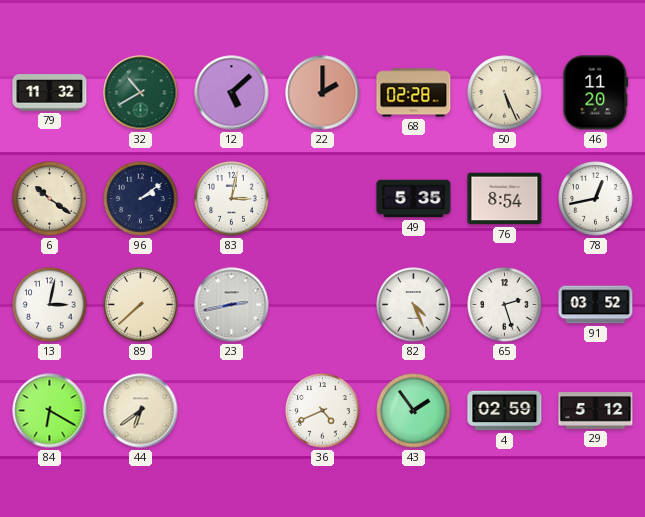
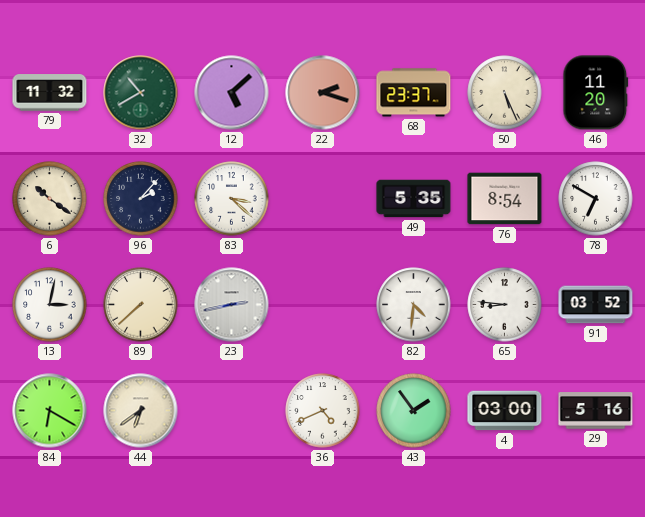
22: 2:00 -> 2:18 (323, 93)
68: 02:28 -> 23:37 (414, 93)
96: 2:09 -> 2:07 (141, 199)
83: 3:02 -> 3:22 (232, 199)
78: 12:43 -> 6:50 (596, 199)
82: 4:26 -> 4:31 (414, 305)
65: 2:27 -> 8:46 (505, 305)
4: 02:59 -> 03:00 (505, 411)
29: 5:12 -> 5:16 (596, 411)
